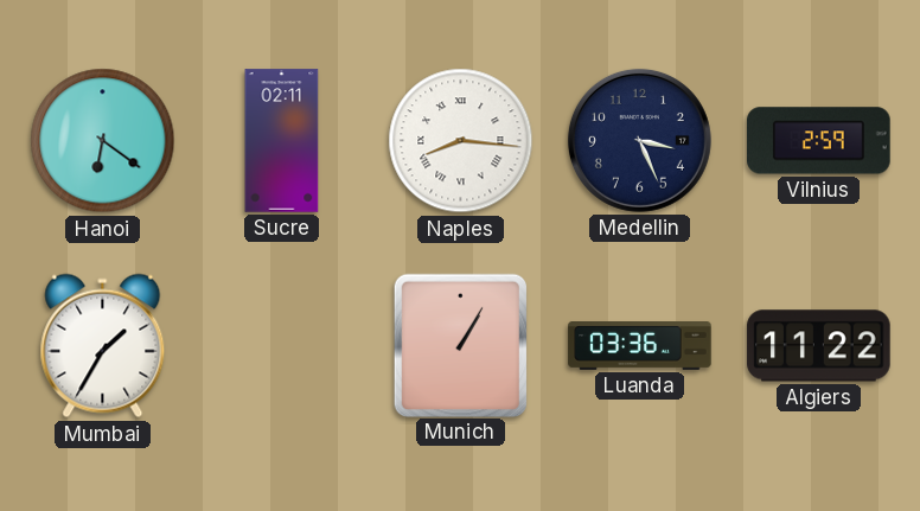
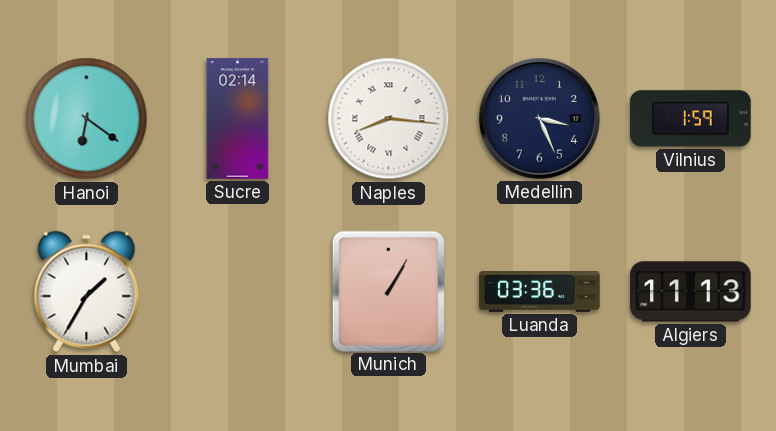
Sucre: 02:11 -> 02:14 (238, 119)
Vilnius: 2:59 -> 1:59 (691, 119)
Algiers: 11:22 -> 11:13 (691, 292)
